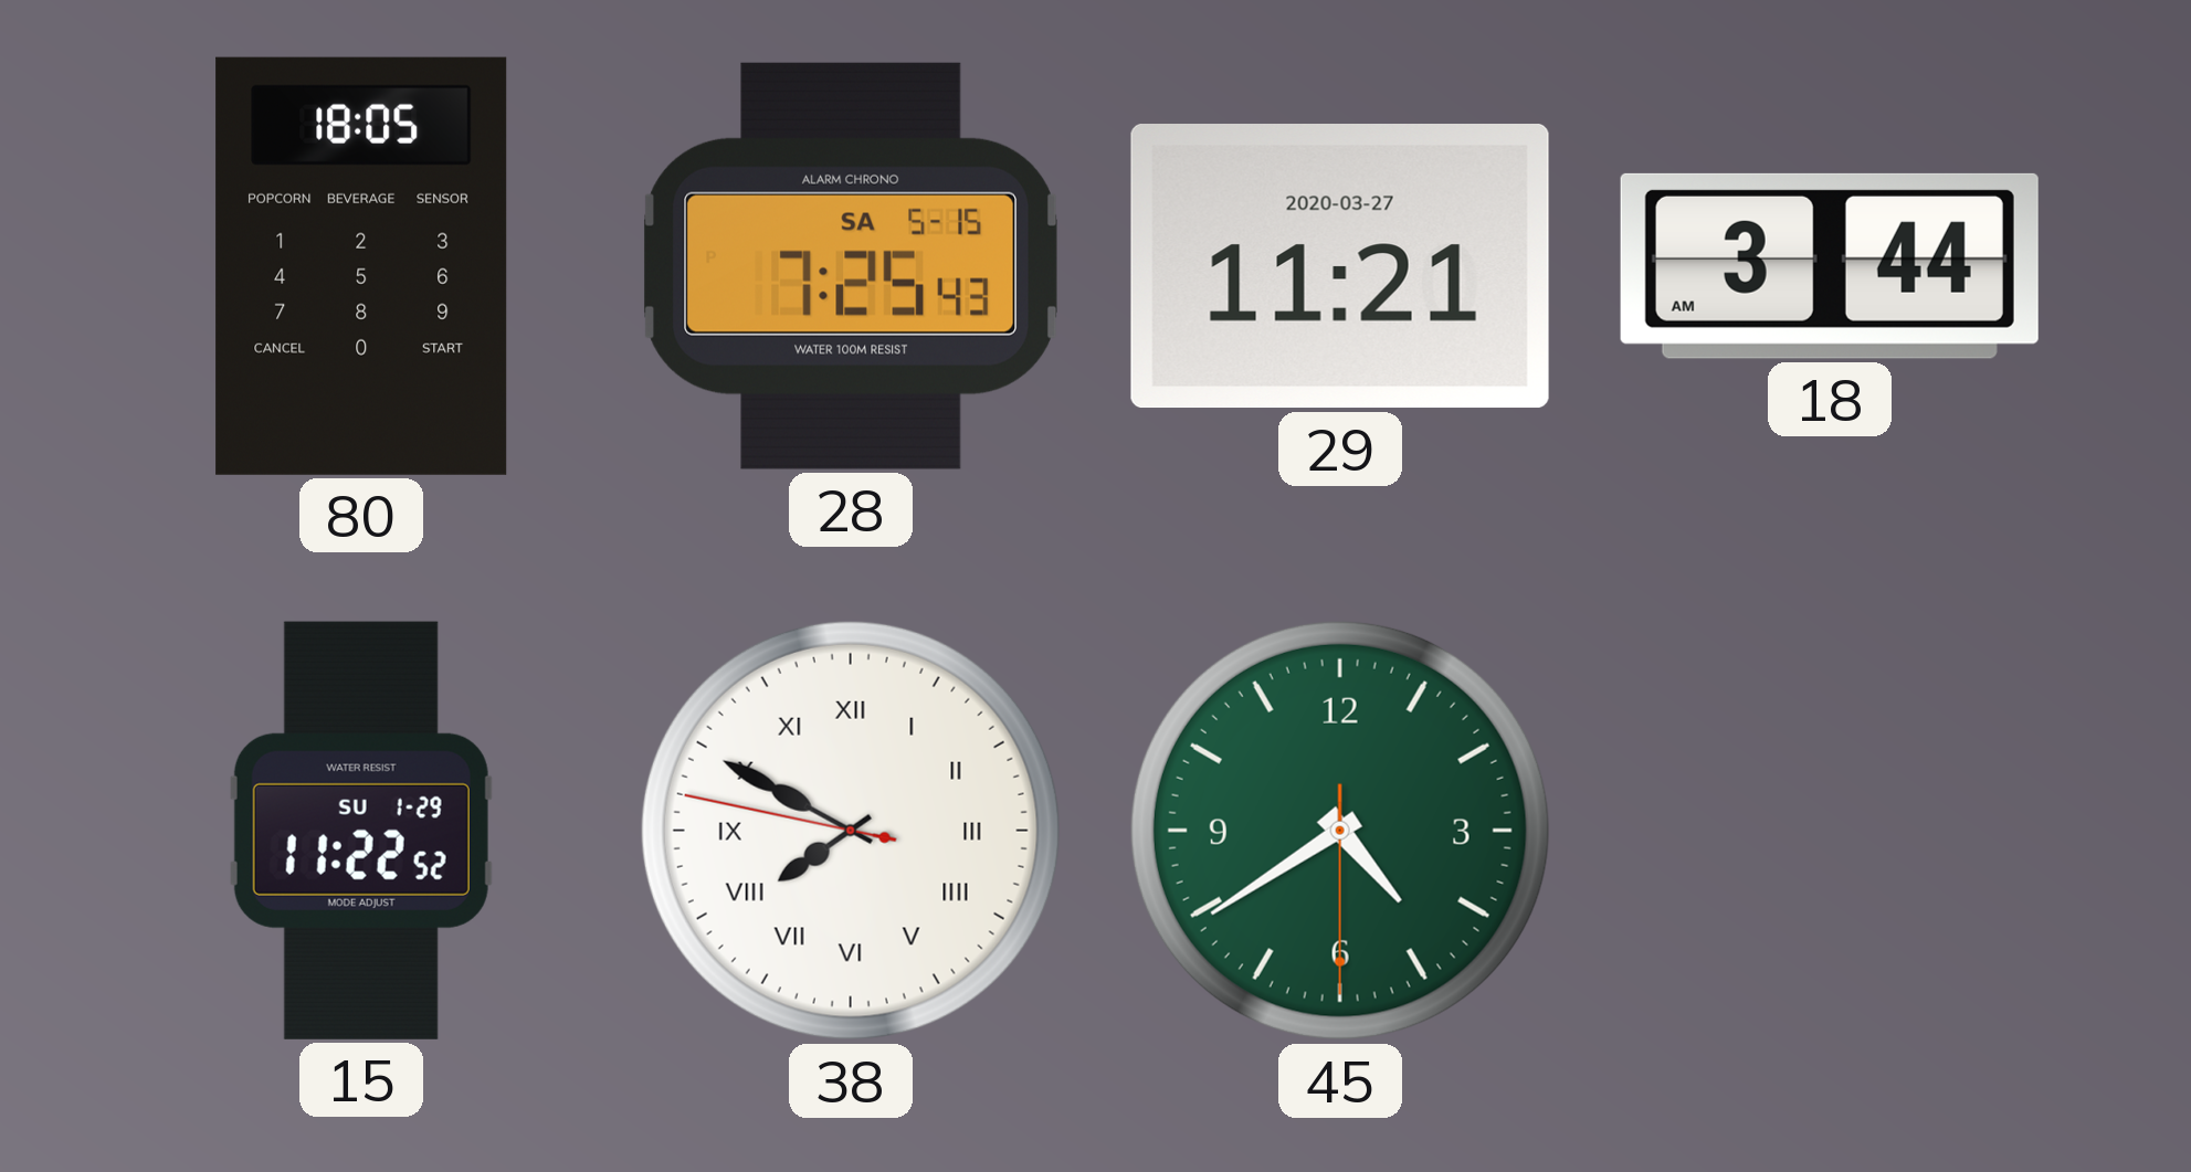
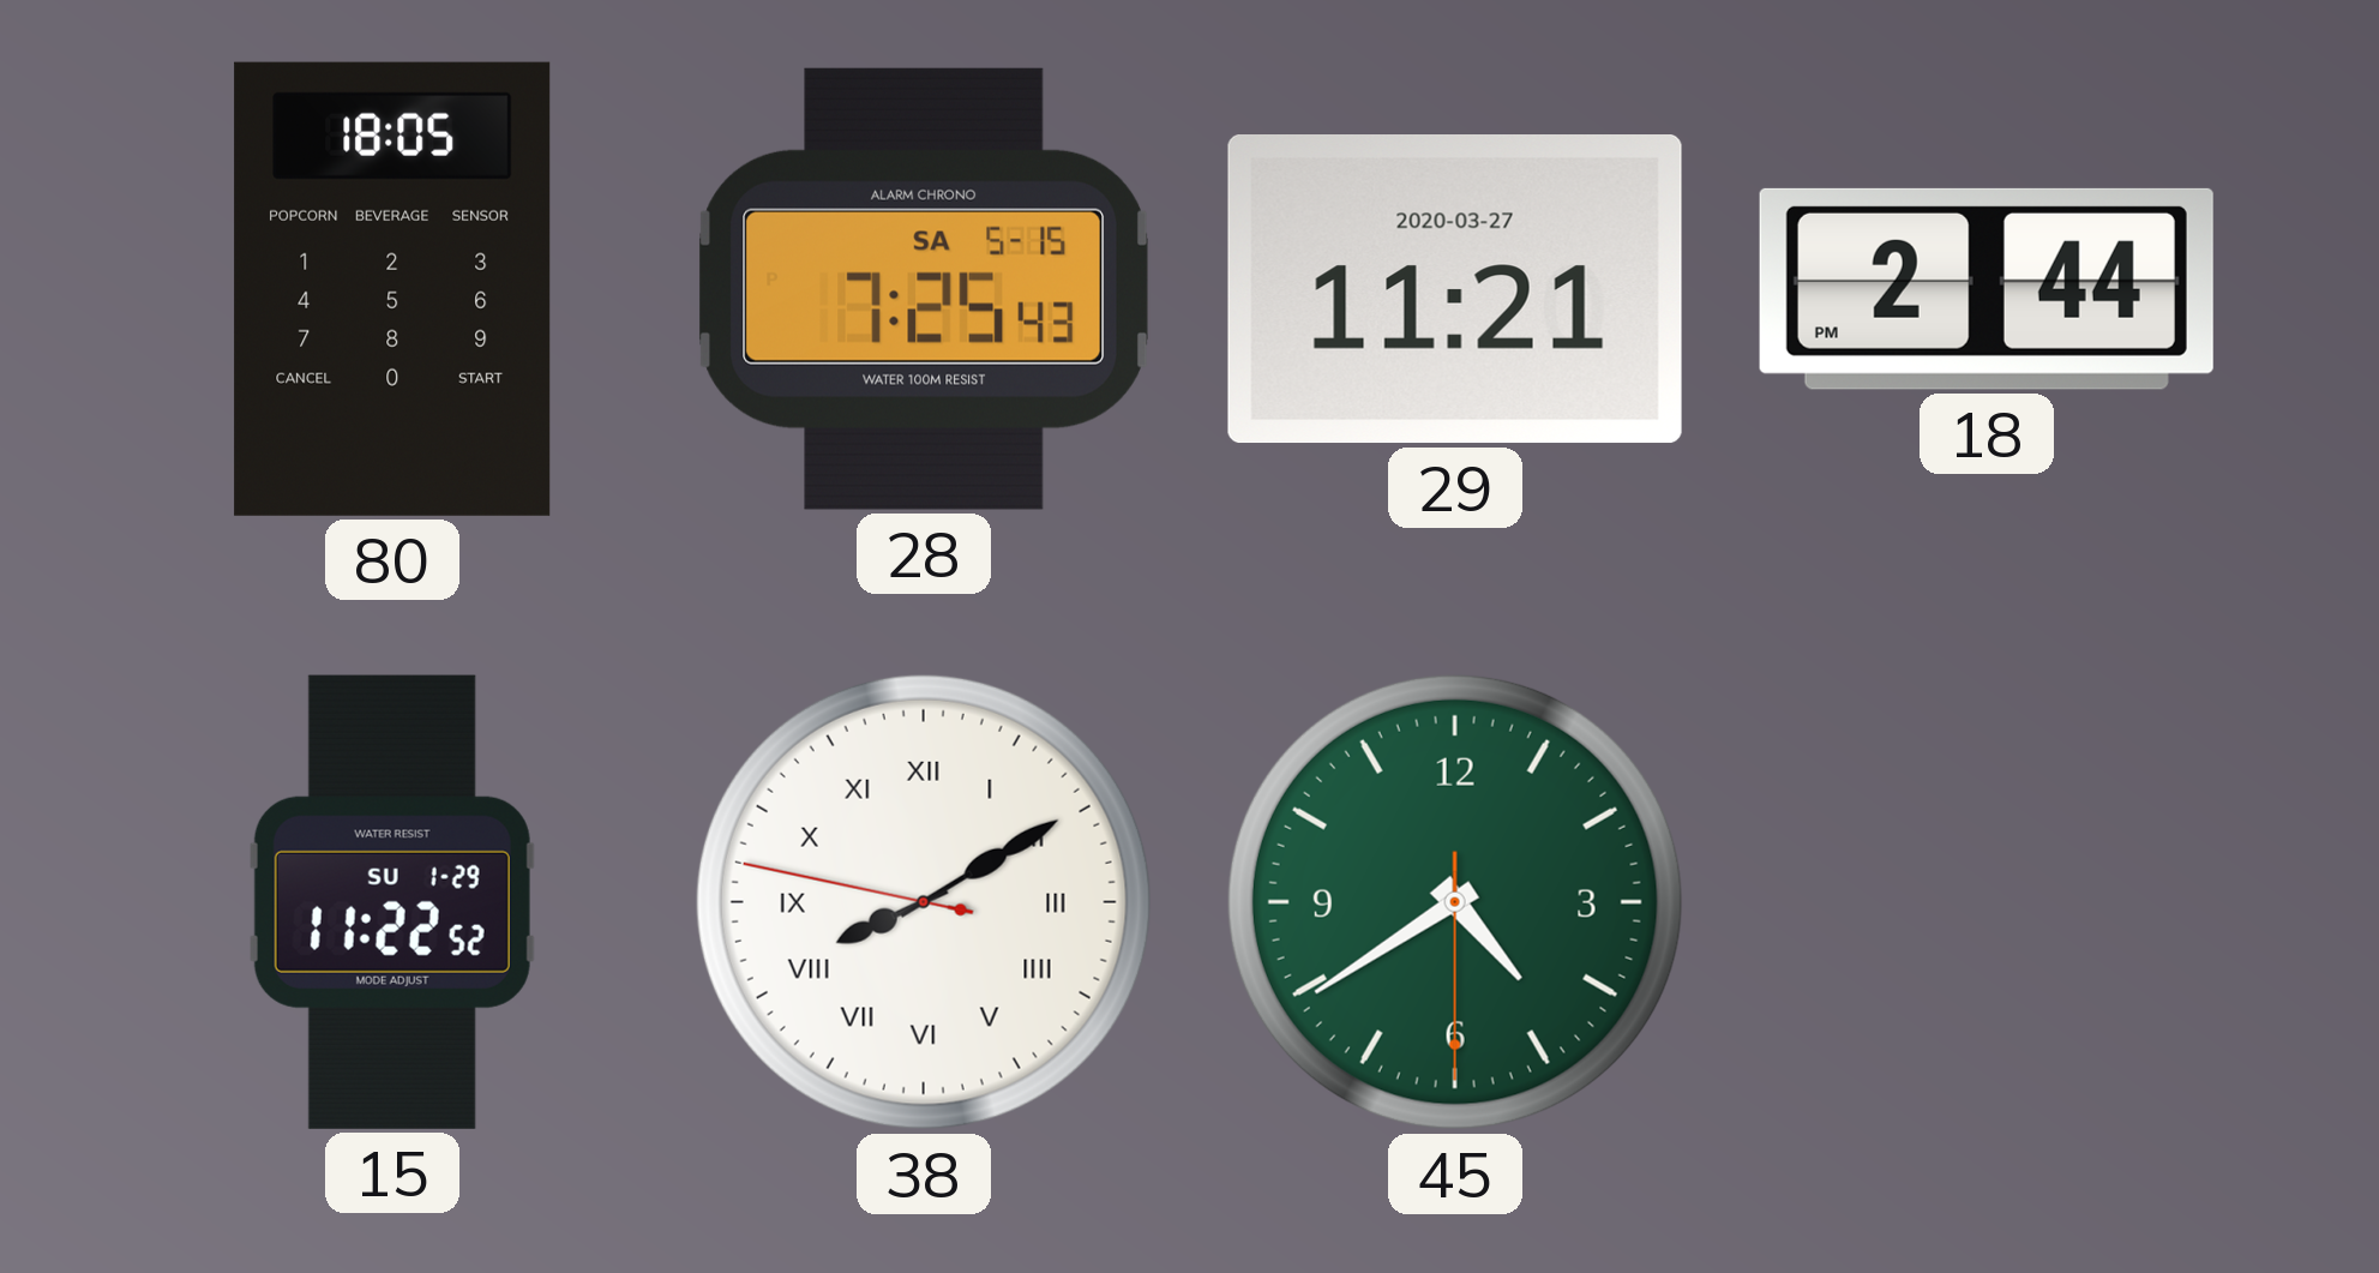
18: 3:44 -> 2:44 (1987, 289)
38: 7:49 -> 8:09 (924, 902)
